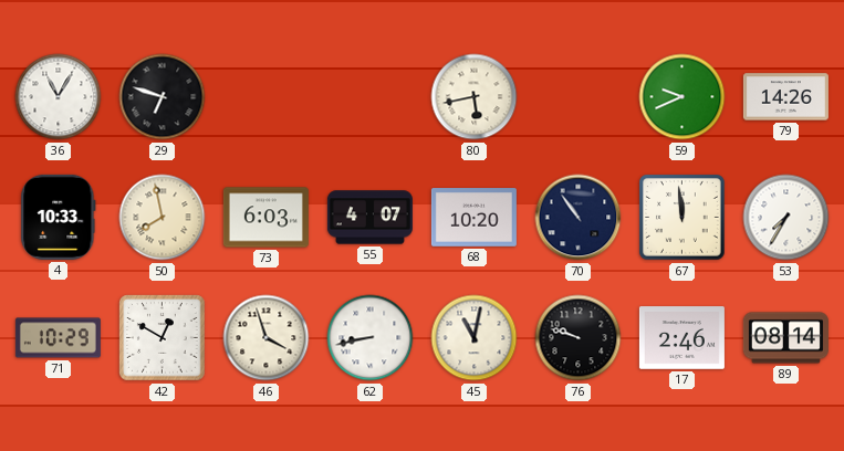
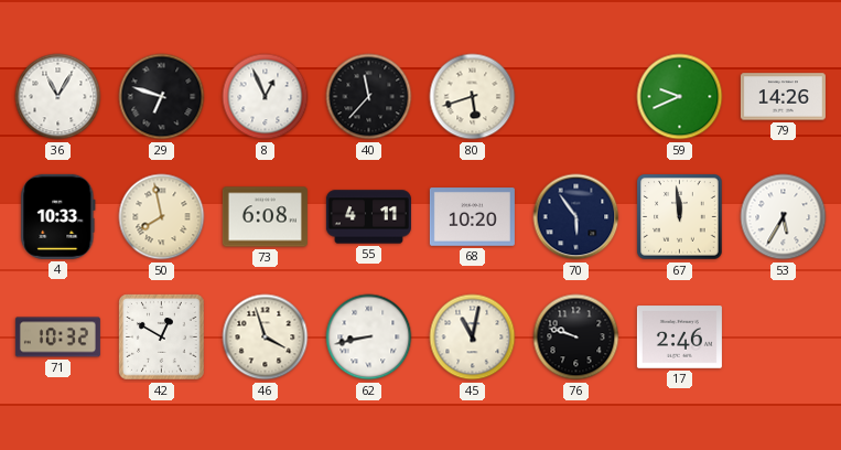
8: none -> 12:56 (266, 97)
40: none -> 11:37 (369, 97)
80: 5:43 -> 5:42 (473, 97)
73: 6:03 -> 6:08 (265, 217)
55: 4:07 -> 4:11 (368, 217)
70: 10:54 -> 5:54 (576, 217)
53: 7:35 -> 5:35 (784, 217)
71: 10:29 -> 10:32 (57, 337)
89: 08:14 -> none (785, 338)
